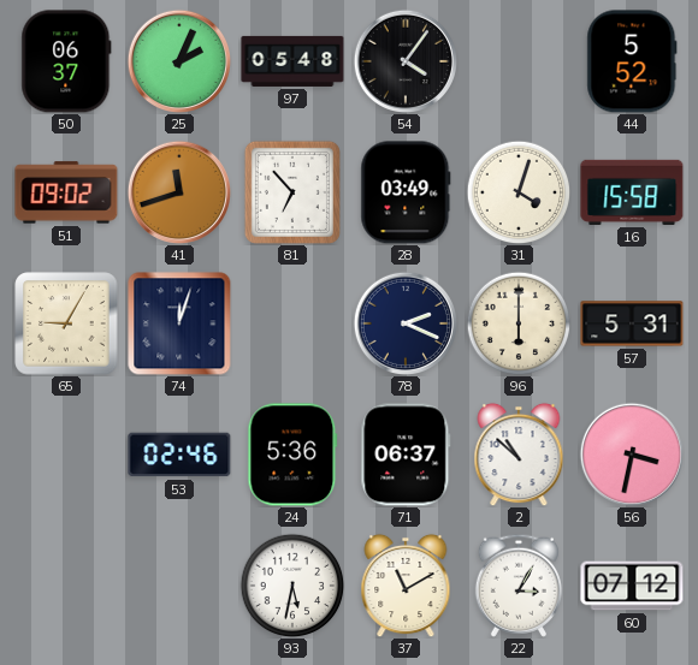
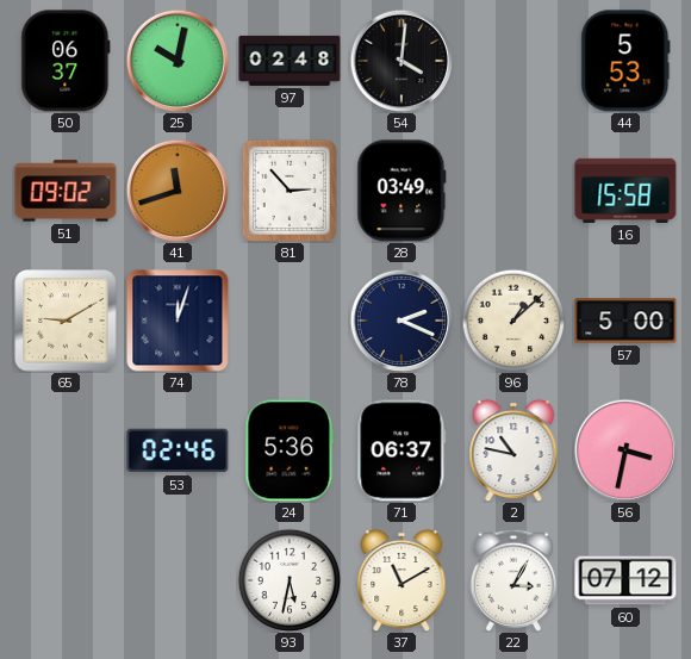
25: 2:04 -> 10:02 (176, 60)
97: 05:48 -> 02:48 (290, 61)
54: 4:06 -> 4:01 (400, 60)
44: 5:52 -> 5:53 (625, 61)
81: 6:53 -> 2:53 (290, 191)
31: 4:03 -> none (519, 192)
65: 9:05 -> 9:10 (66, 321)
96: 6:00 -> 1:08 (513, 321)
57: 5:31 -> 5:00 (625, 321)
2: 10:52 -> 10:47 (513, 450)
